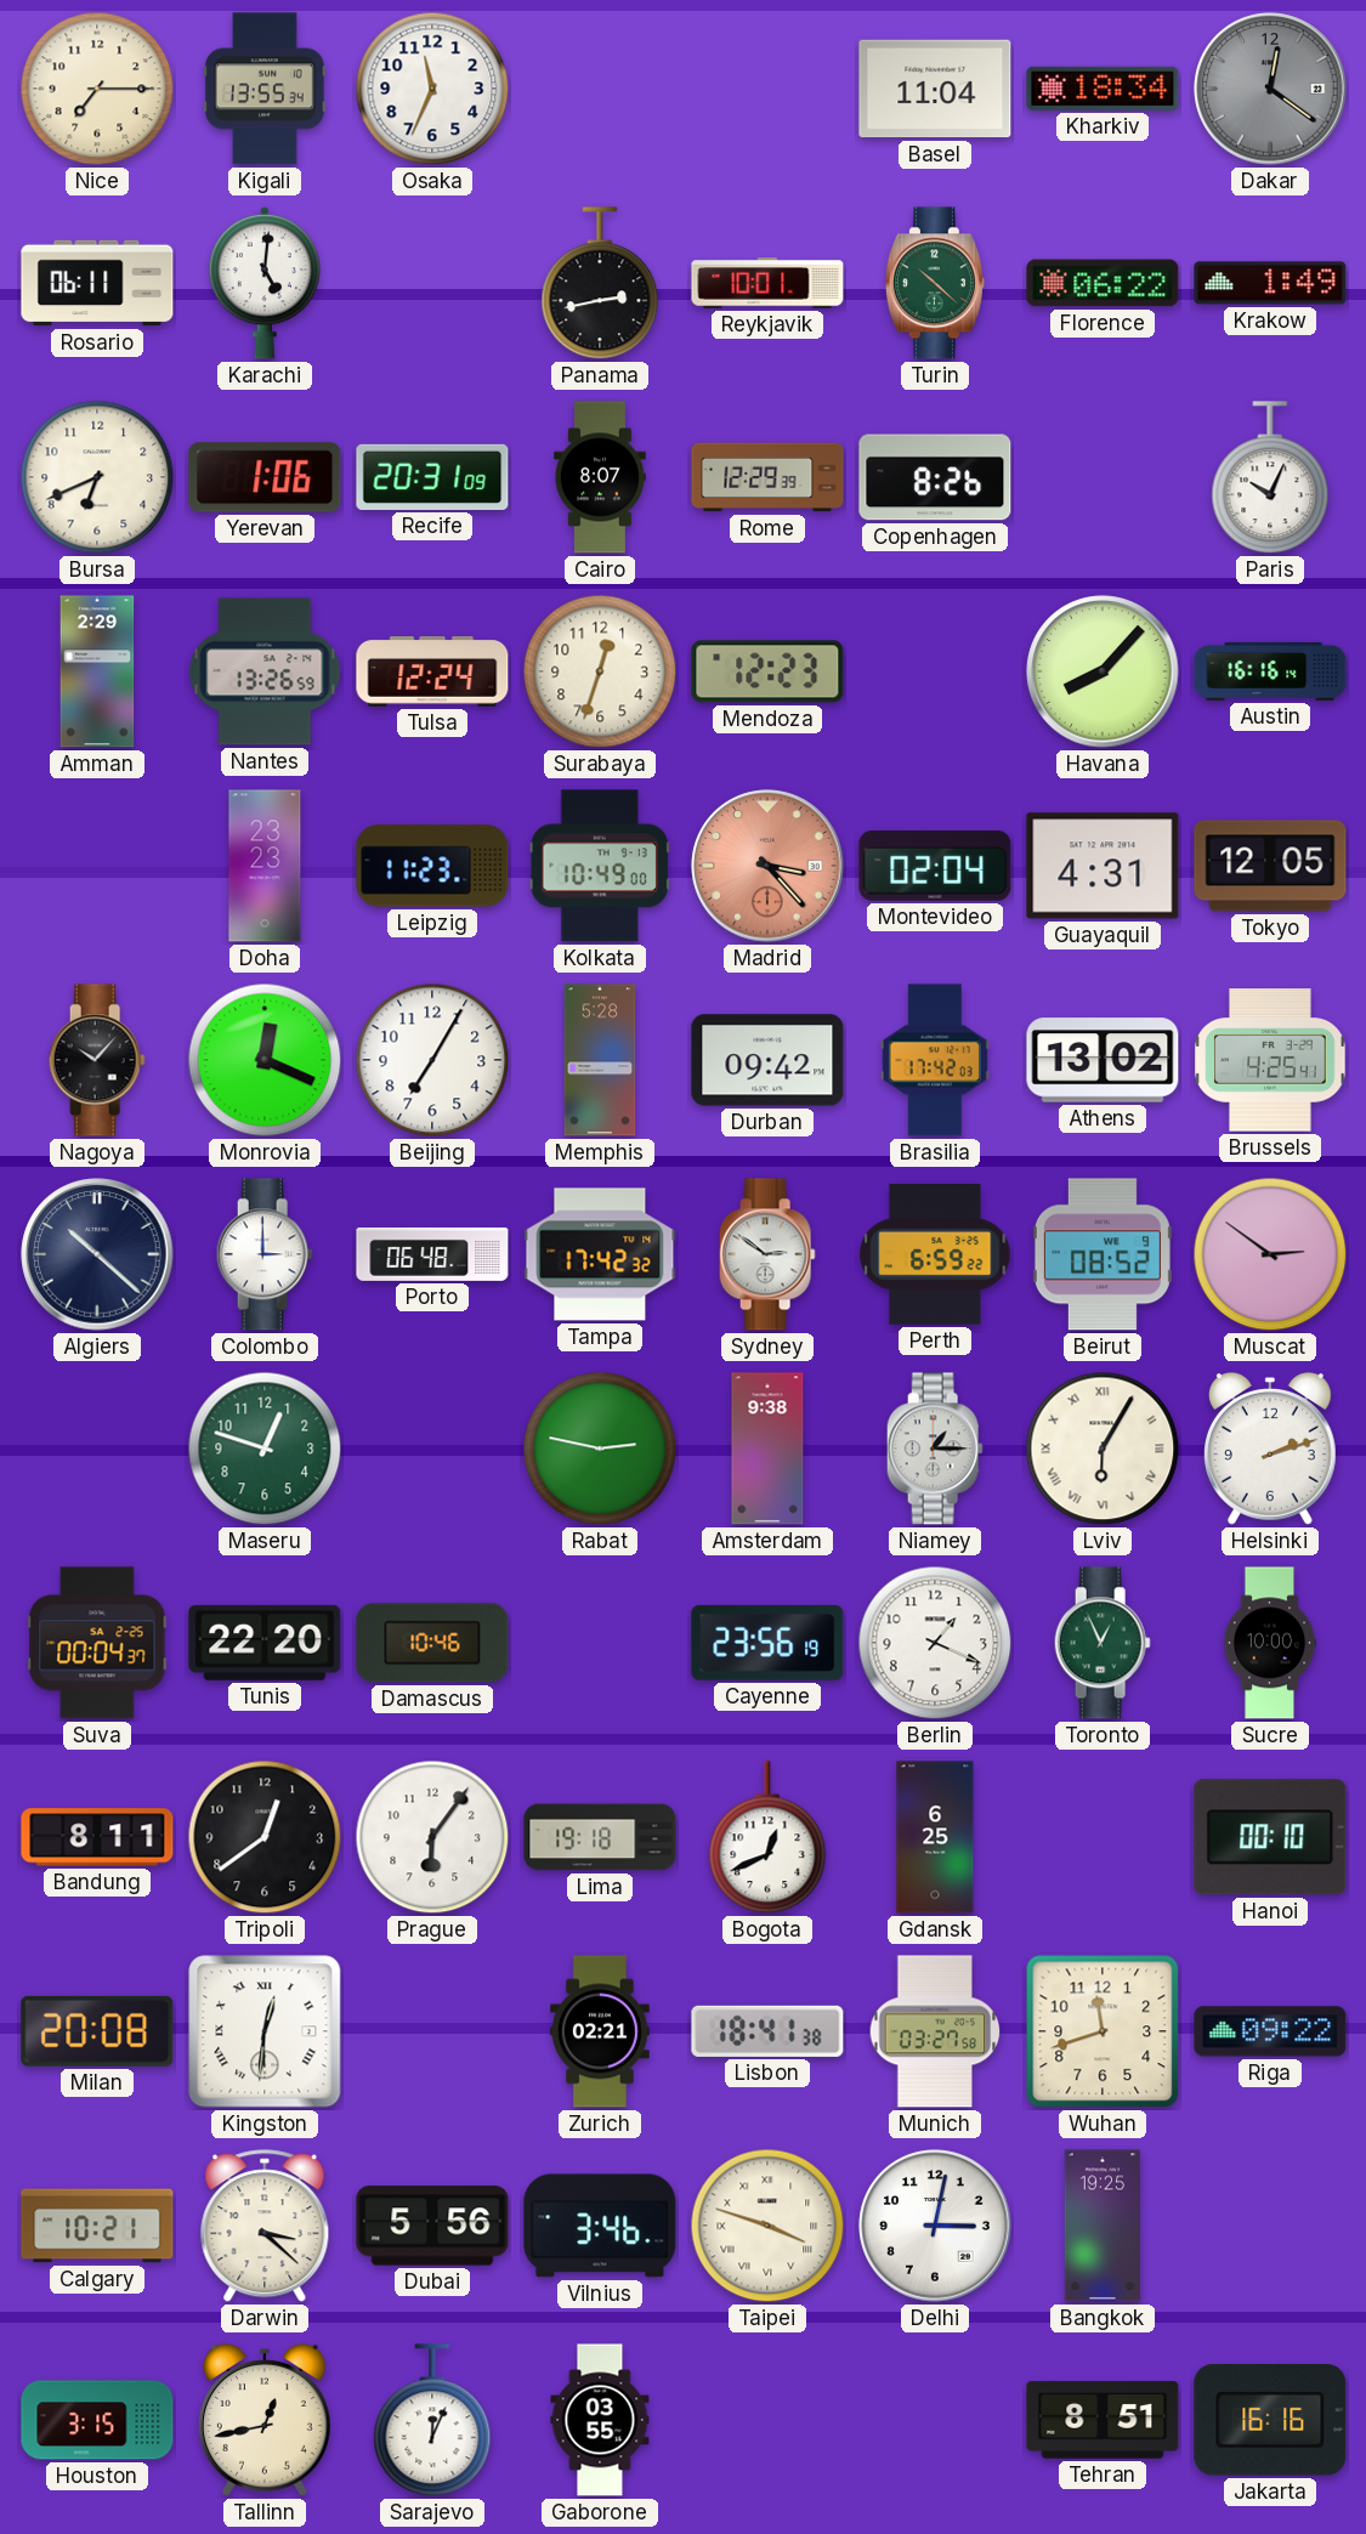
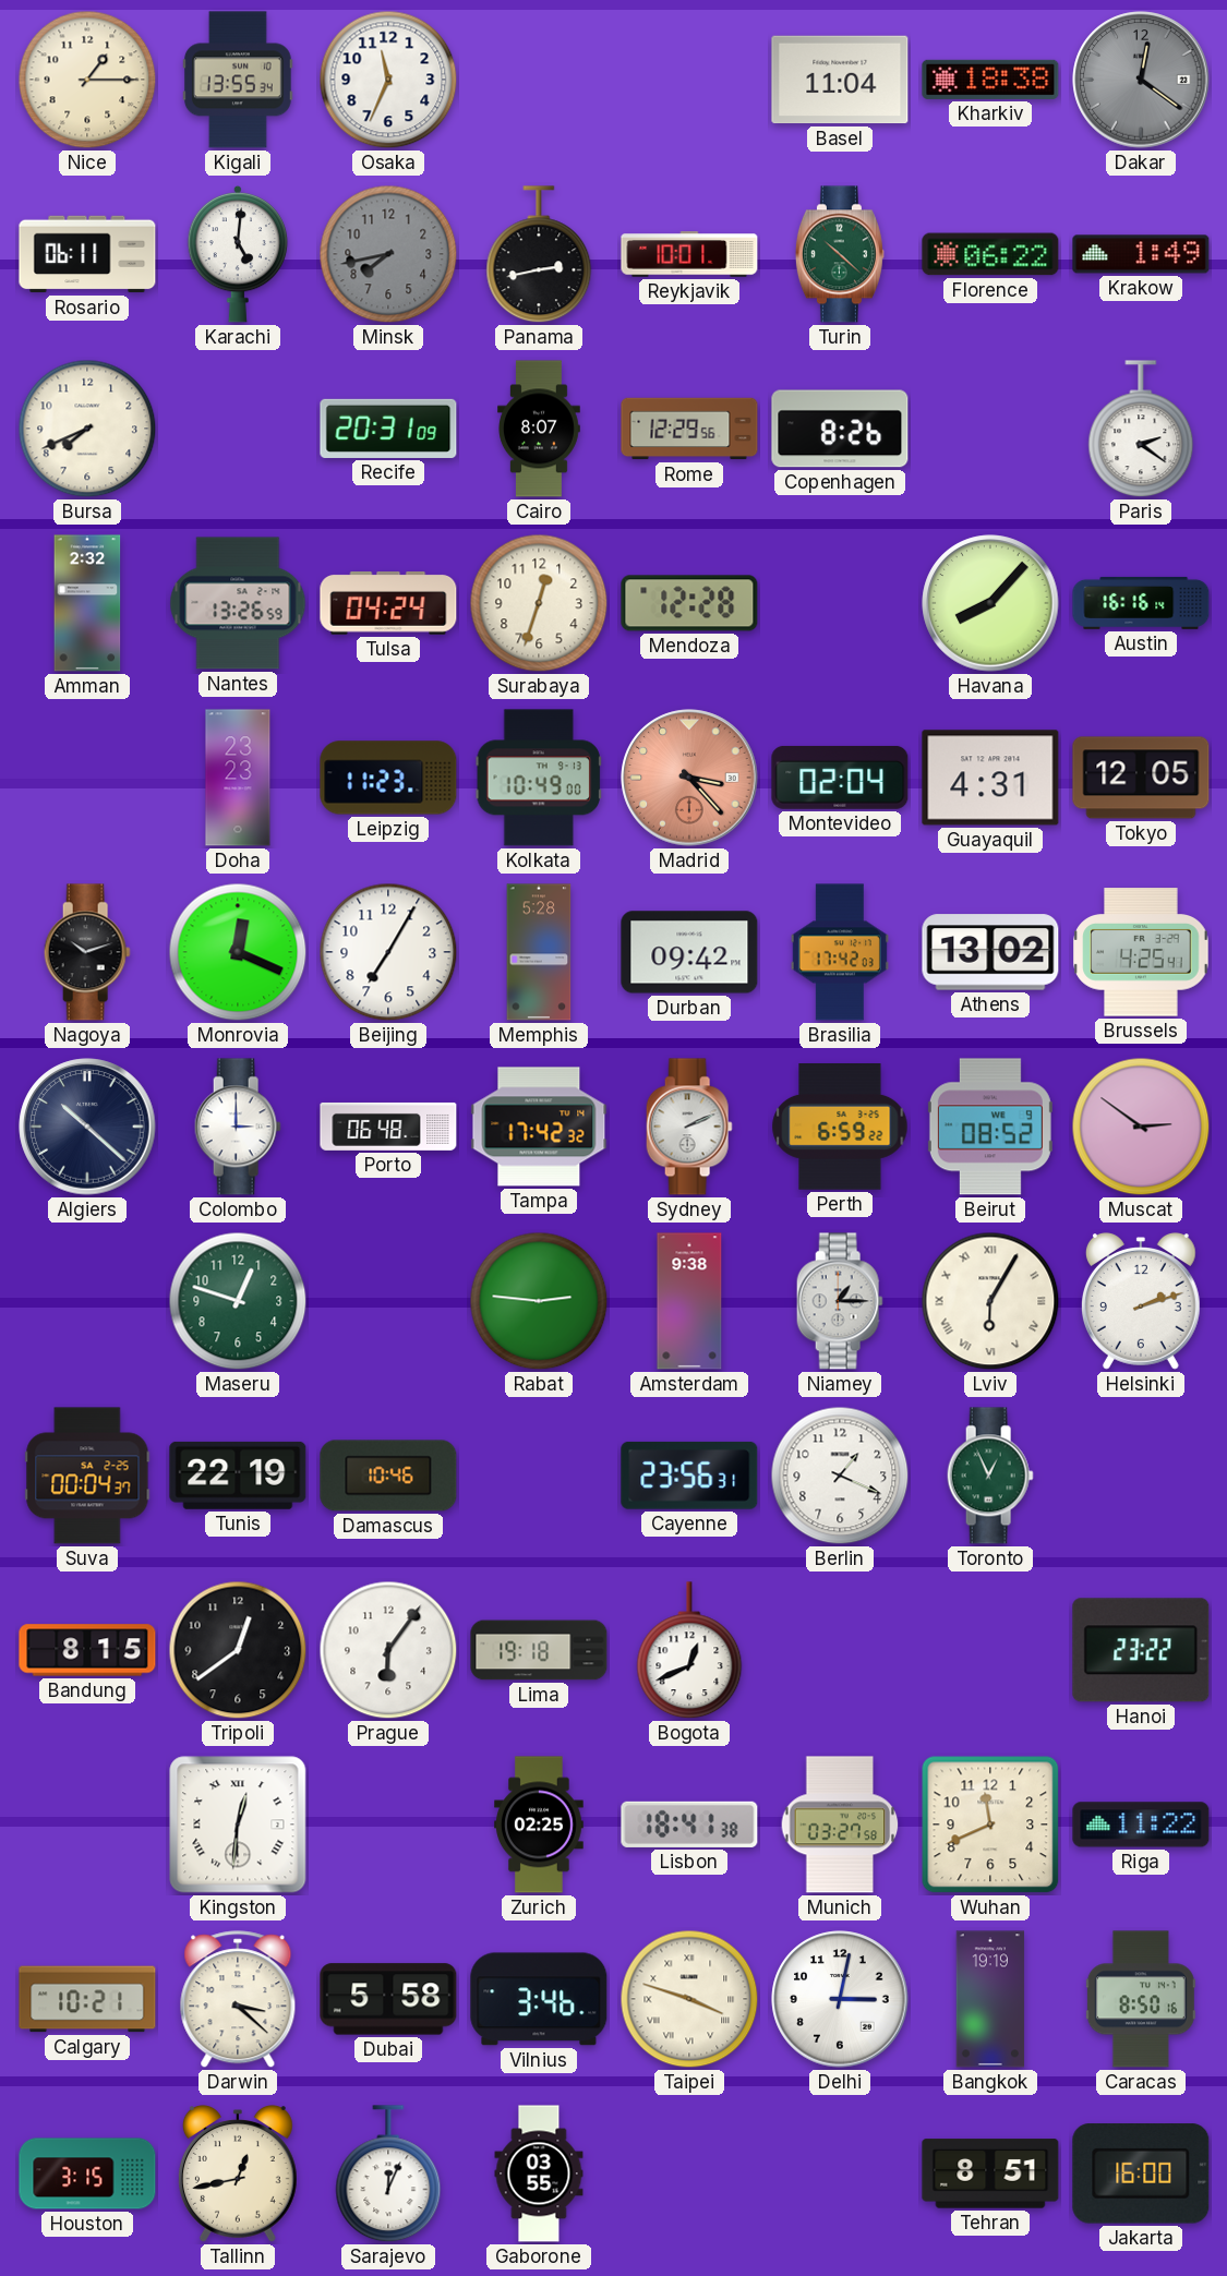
Nice: 7:15 -> 1:15 (87, 80)
Kharkiv: 18:34 -> 18:38 (990, 80)
Minsk: none -> 7:43 (388, 254)
Bursa: 6:41 -> 7:41 (87, 429)
Yerevan: 1:06 -> none (265, 477)
Rome: 12:29:39 -> 12:29:56 (689, 429)
Paris: 10:04 -> 2:21 (1141, 430)
Amman: 2:29 -> 2:32 (87, 603)
Tulsa: 12:24 -> 04:24 (388, 604)
Mendoza: 12:23 -> 12:28 (689, 603)
Nagoya: 10:07 -> 10:12 (87, 952)
Sydney: 2:51 -> 2:11 (689, 1127)
Rabat: 2:47 -> 2:46 (539, 1301)
Tunis: 22:20 -> 22:19 (238, 1476)
Cayenne: 23:56:19 -> 23:56:31 (689, 1476)
Sucre: 10:00 -> none (1270, 1643)
Bandung: 8:11 -> 8:15 (87, 1650)
Gdansk: 6:25 -> none (935, 1837)
Hanoi: 00:10 -> 23:22 (1141, 1650)
Milan: 20:08 -> none (97, 2031)
Zurich: 02:21 -> 02:25 (540, 1825)
Wuhan: 11:42 -> 11:41 (990, 1825)
Riga: 09:22 -> 11:22 (1141, 1825)
Dubai: 5:56 -> 5:58 (388, 1999)
Bangkok: 19:25 -> 19:19 (990, 1999)
Caracas: none -> 8:50 (1141, 1999)
Jakarta: 16:16 -> 16:00 (1141, 2173)
